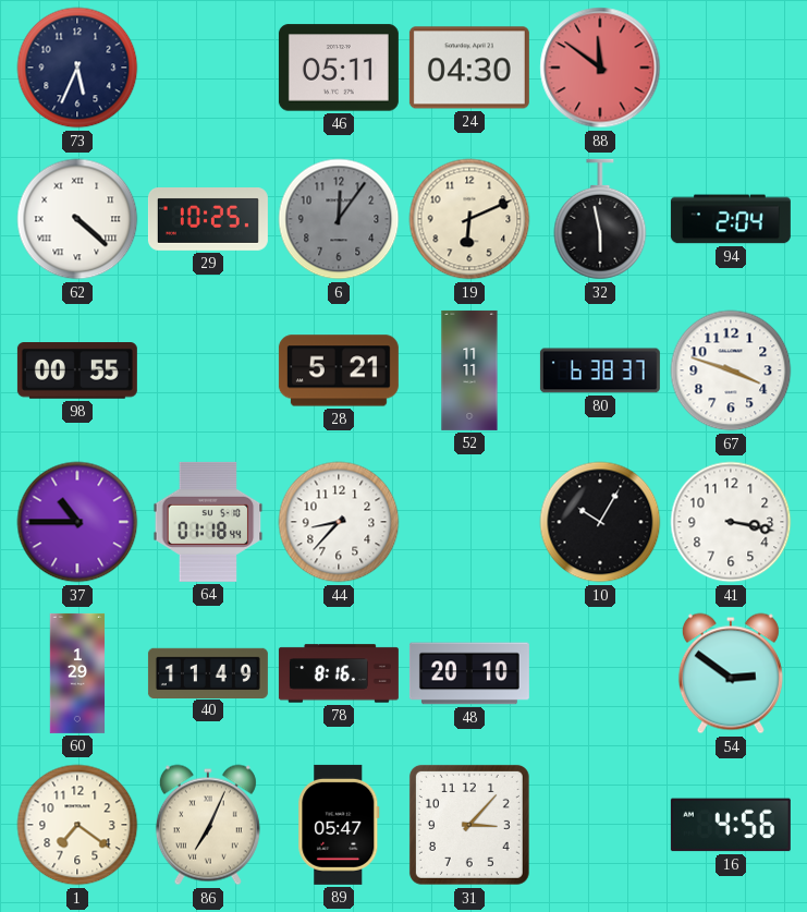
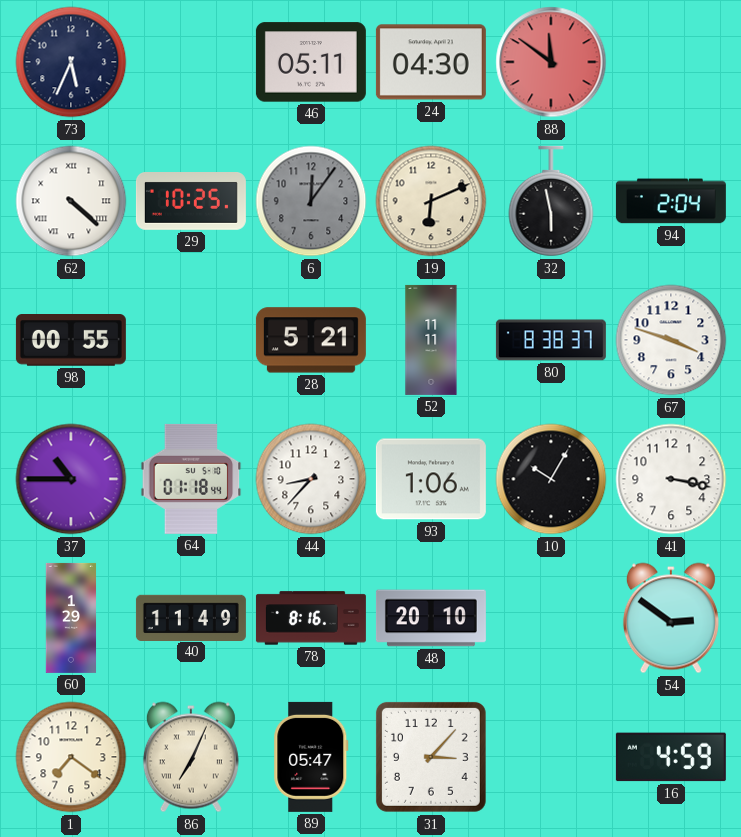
80: 6:38 -> 8:38 (551, 340)
93: none -> 1:06 (431, 479)
16: 4:56 -> 4:59 (671, 757)
